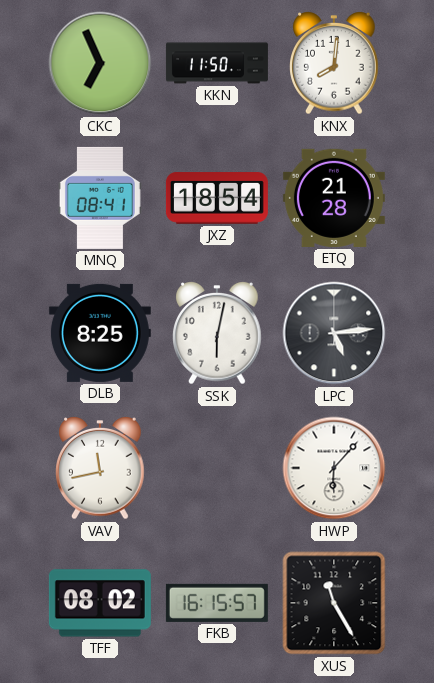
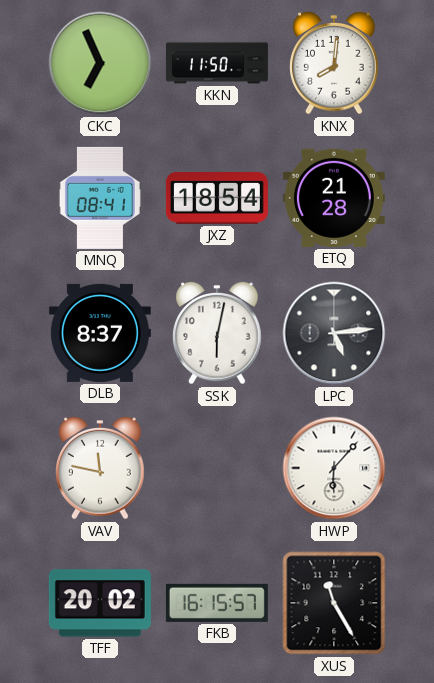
DLB: 8:25 -> 8:37 (100, 333)
VAV: 11:43 -> 11:47 (100, 469)
TFF: 08:02 -> 20:02 (100, 603)
